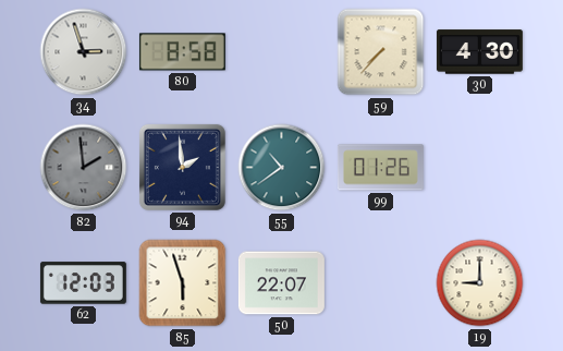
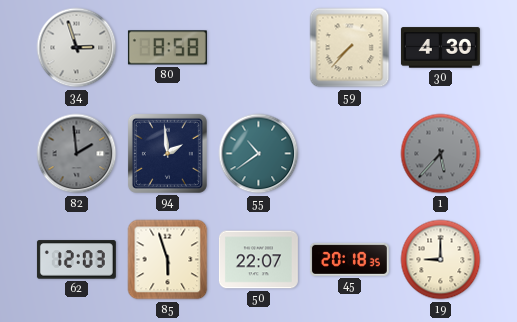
99: 01:26 -> none (380, 168)
1: none -> 5:37 (441, 154)
45: none -> 20:18 (349, 259)
